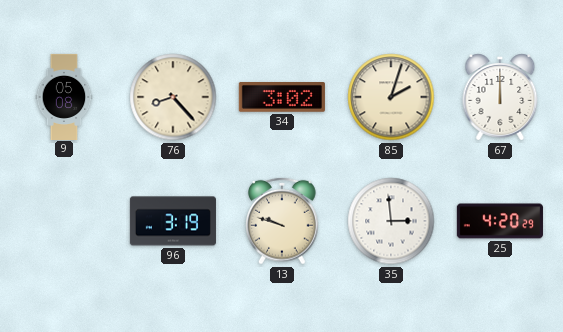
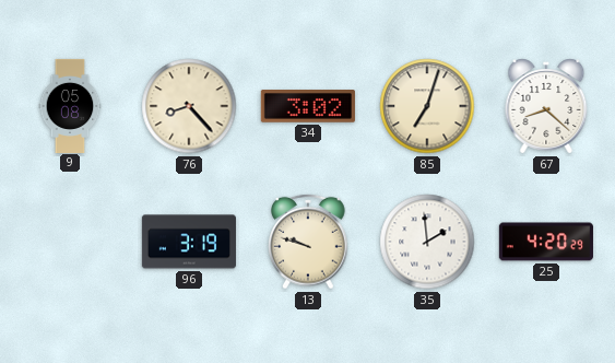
85: 2:03 -> 7:03 (427, 106)
67: 12:00 -> 8:22 (546, 106)
35: 2:59 -> 1:59 (427, 242)
